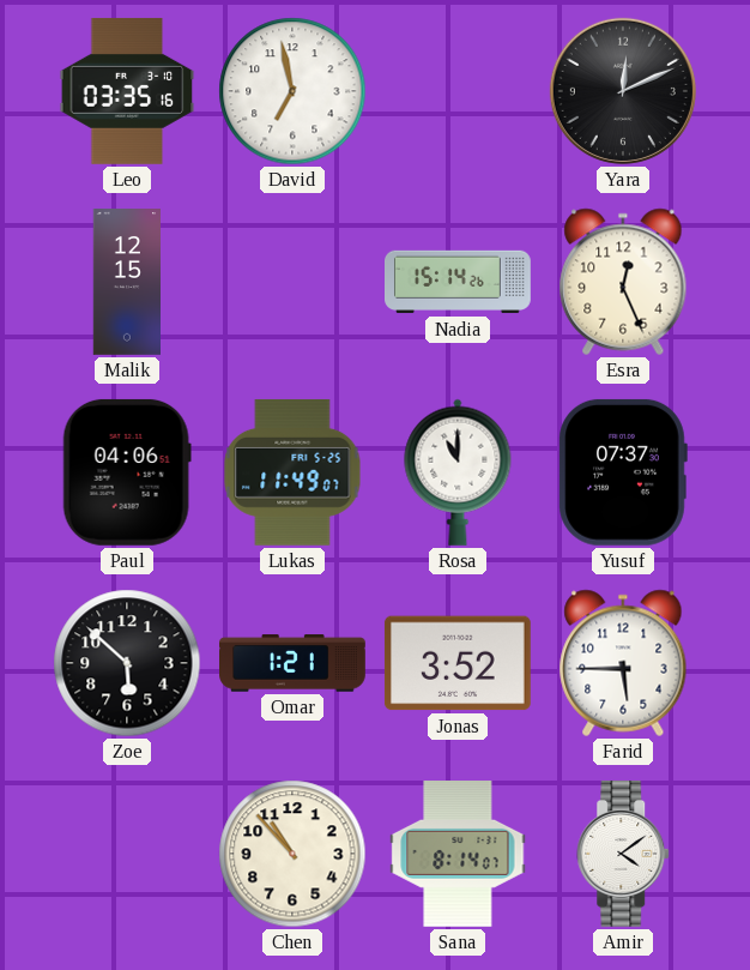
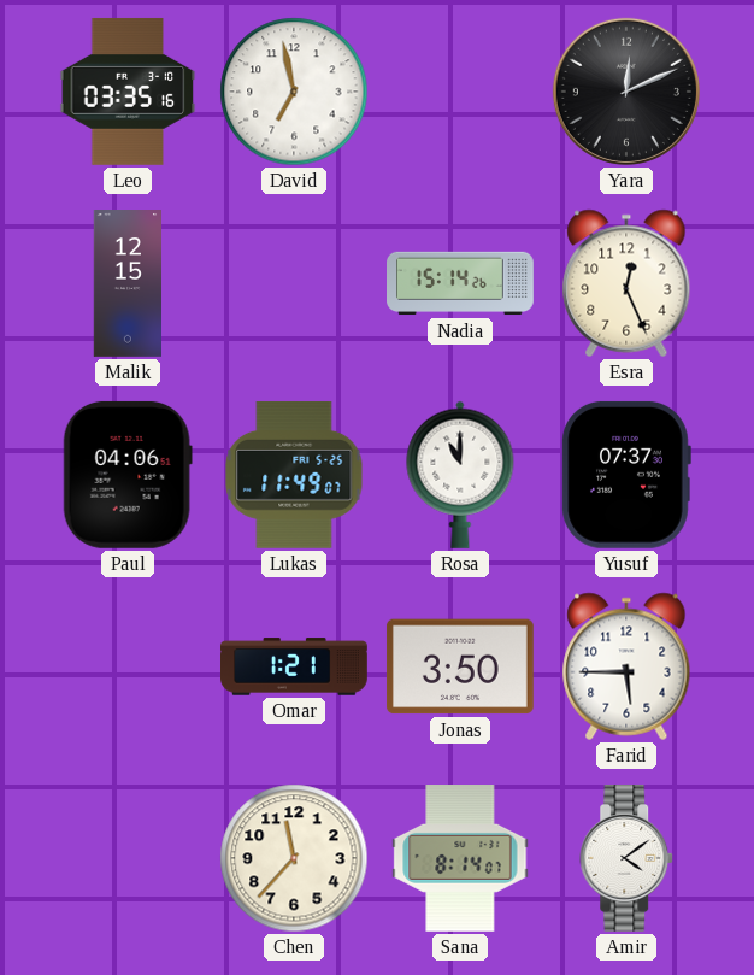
Zoe: 5:52 -> none (127, 663)
Jonas: 3:52 -> 3:50 (460, 666)
Chen: 10:53 -> 11:37 (294, 858)
